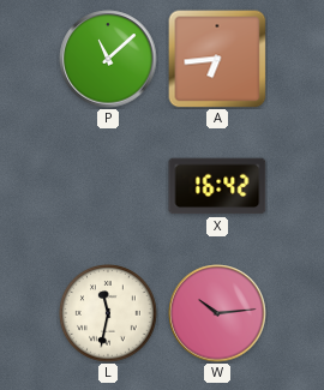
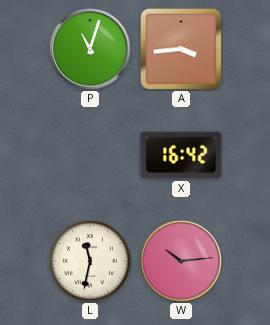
P: 11:08 -> 11:03 (90, 49)
A: 6:44 -> 3:44 (181, 49)
